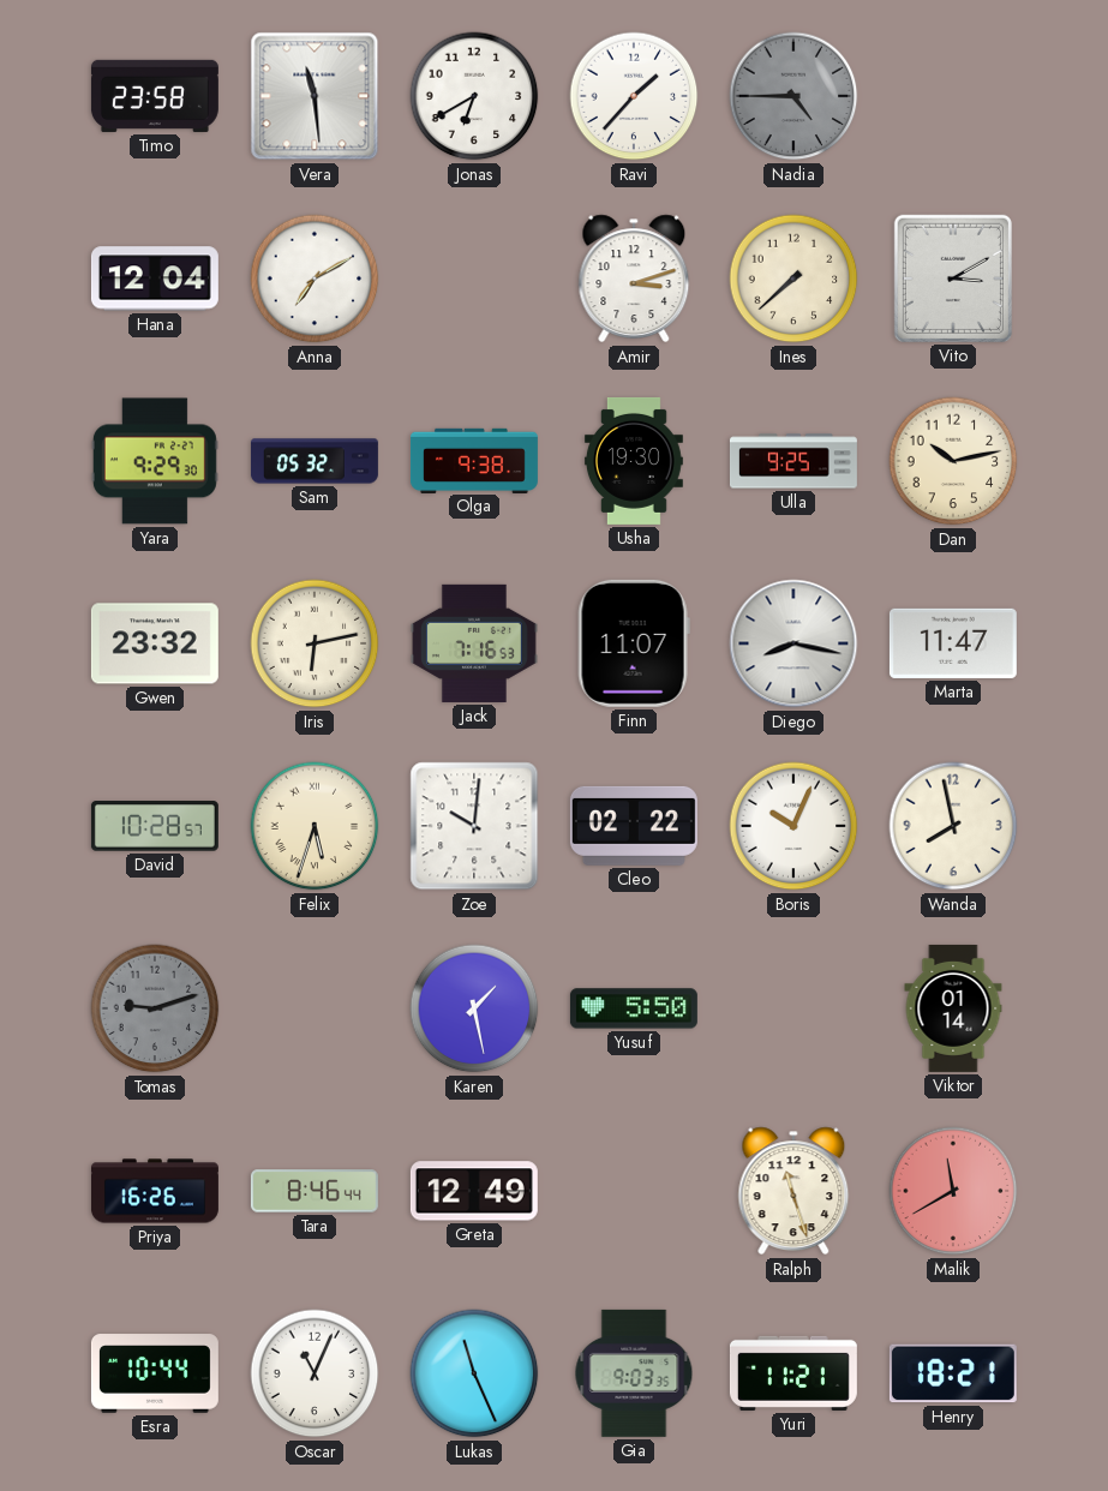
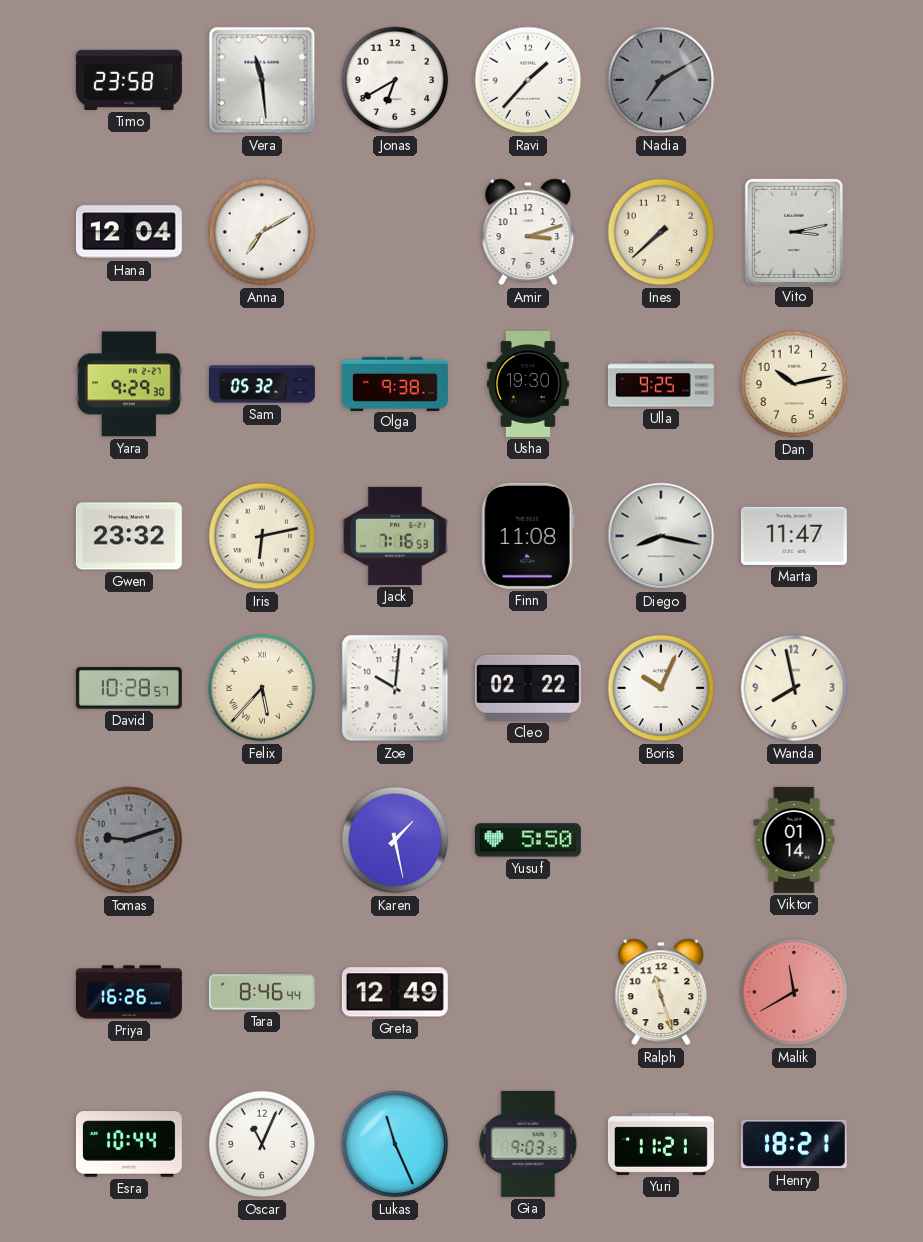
Nadia: 4:45 -> 7:10 (661, 80)
Vito: 3:10 -> 3:13 (794, 232)
Finn: 11:07 -> 11:08 (528, 536)
Felix: 5:33 -> 5:37 (262, 688)
